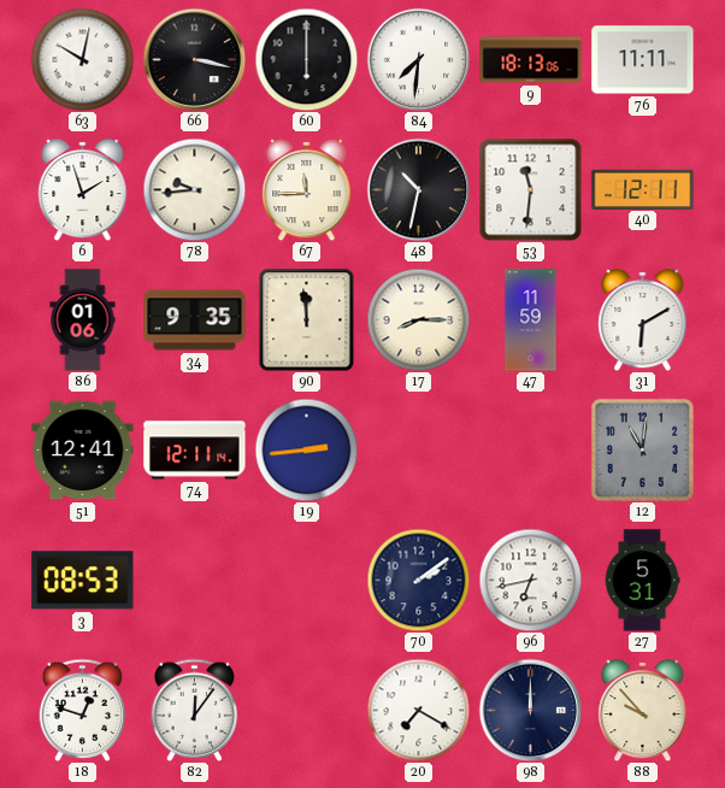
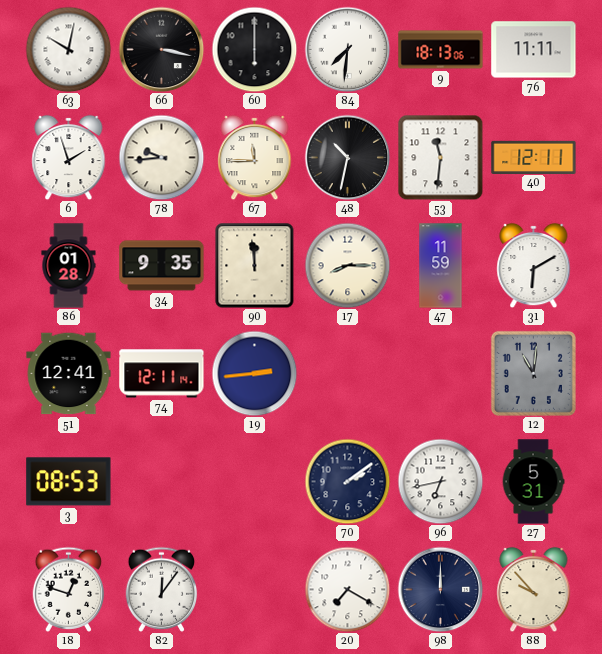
86: 01:06 -> 01:28 (69, 266)
